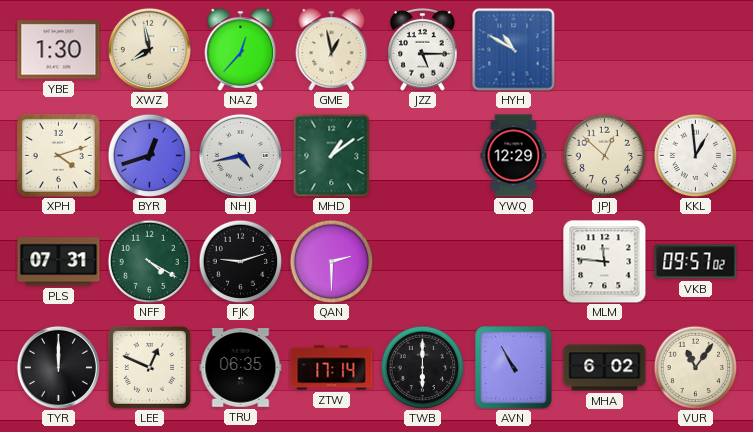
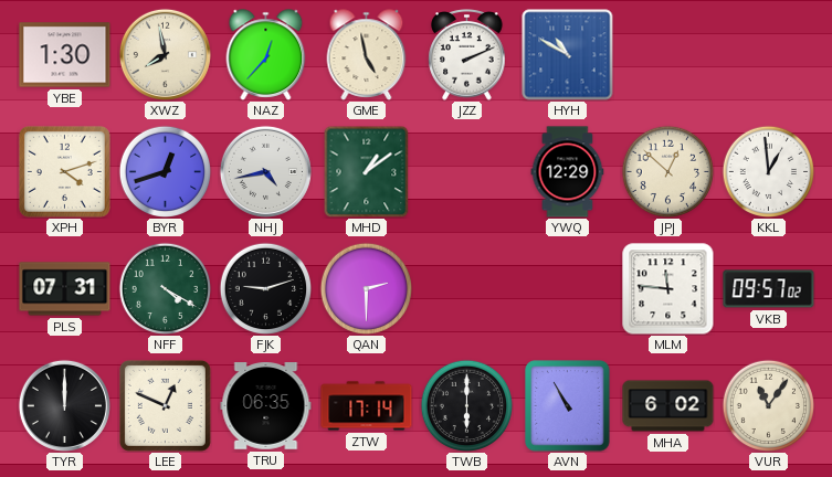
GME: 12:58 -> 4:58 (367, 55)
JZZ: 5:15 -> 2:11 (467, 55)
